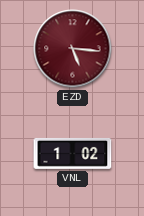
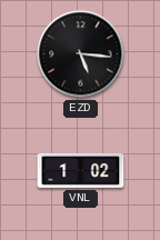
EZD dial: burgundy -> black (81, 54)
